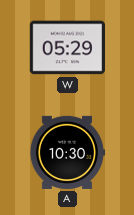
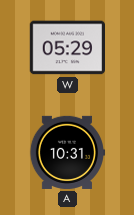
A: 10:30 -> 10:31 (67, 152)
